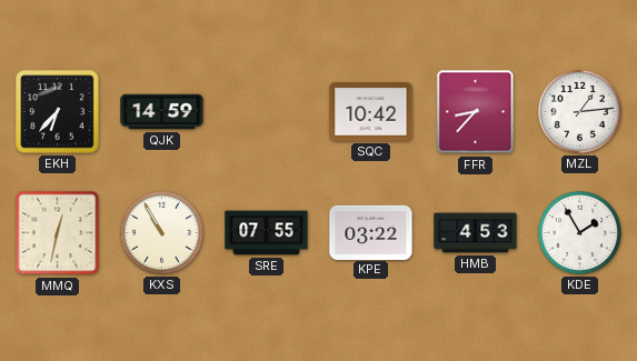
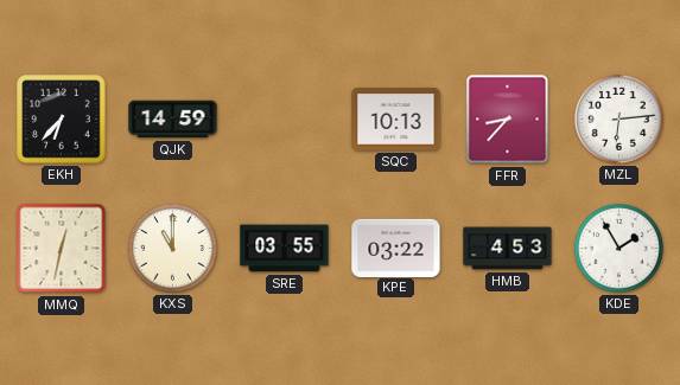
SQC: 10:42 -> 10:13 (396, 120)
MZL: 1:14 -> 6:14 (618, 118)
KXS: 10:55 -> 11:00 (172, 248)
SRE: 07:55 -> 03:55 (285, 249)
